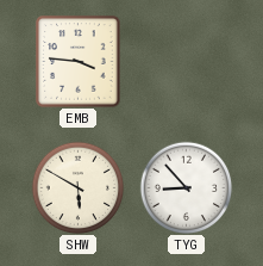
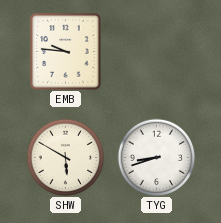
EMB: 3:46 -> 9:46 (66, 52)
TYG: 8:53 -> 8:42 (156, 157)
